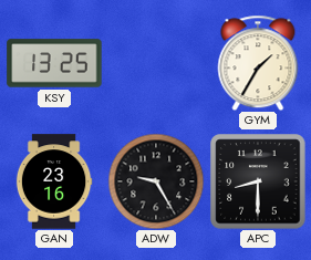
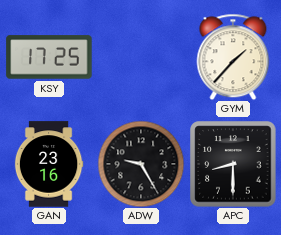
KSY: 13:25 -> 17:25 (49, 57)
GYM: 1:35 -> 1:37 (233, 57)
